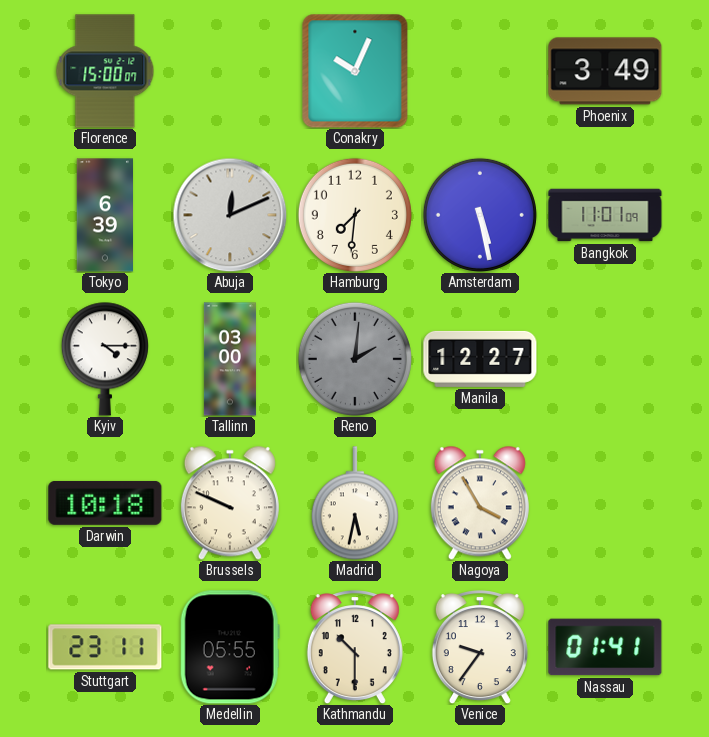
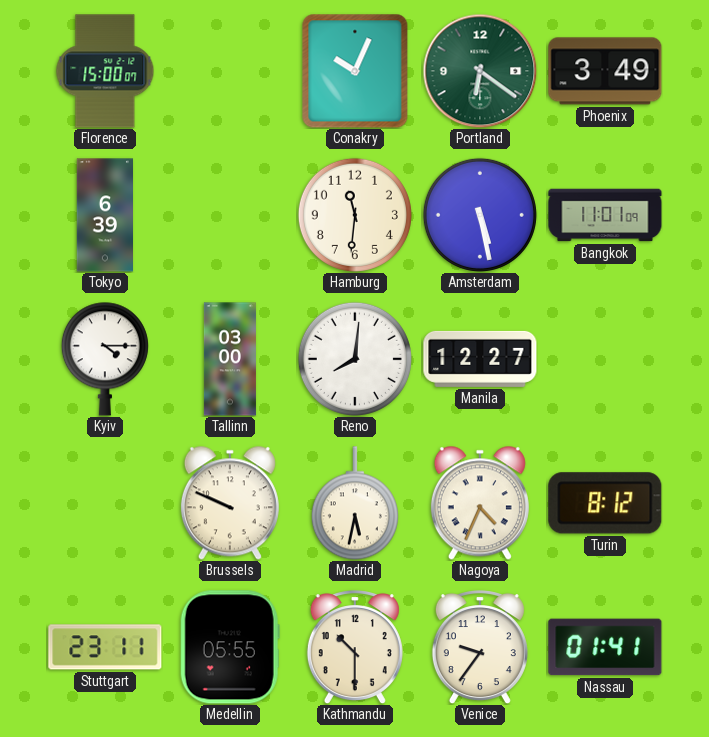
Portland: none -> 6:21 (480, 71)
Abuja: 12:11 -> none (230, 215)
Hamburg: 7:31 -> 11:31 (355, 215)
Reno: 2:01 -> 8:01 (355, 359)
Reno dial: grey -> white (355, 359)
Darwin: 10:18 -> none (105, 503)
Nagoya: 3:55 -> 4:34 (480, 503)
Turin: none -> 8:12 (605, 503)
